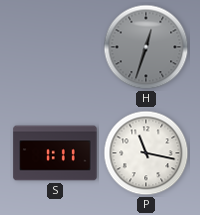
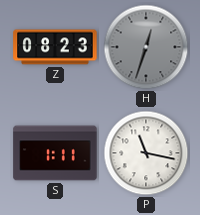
Z: none -> 08:23 (55, 47)
